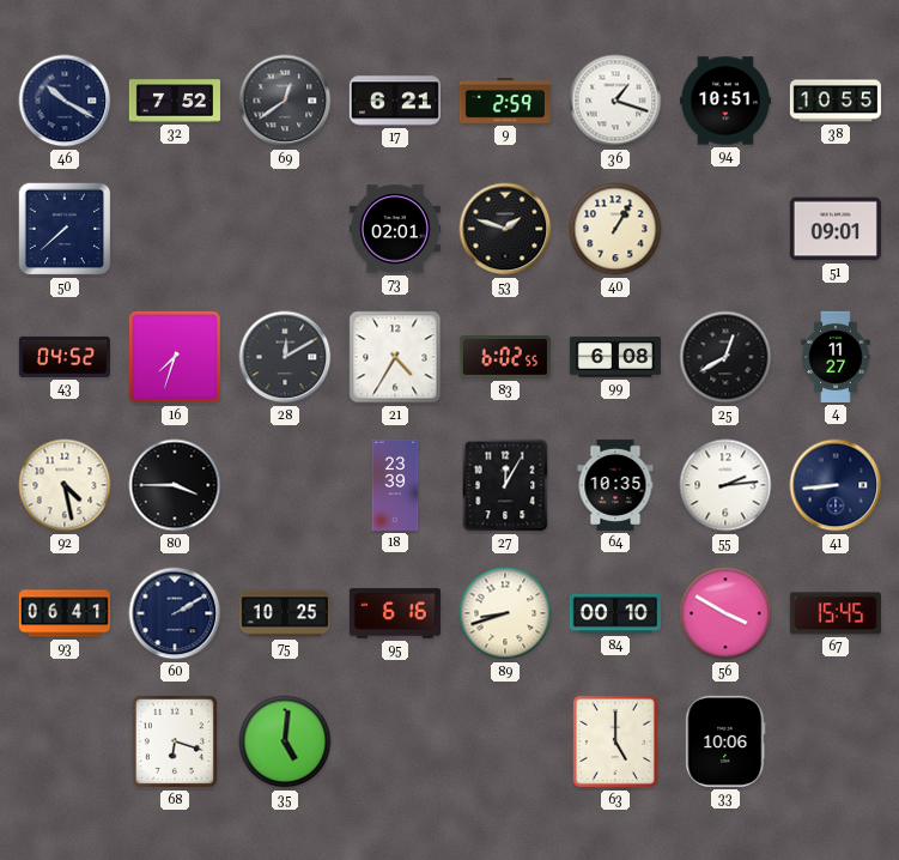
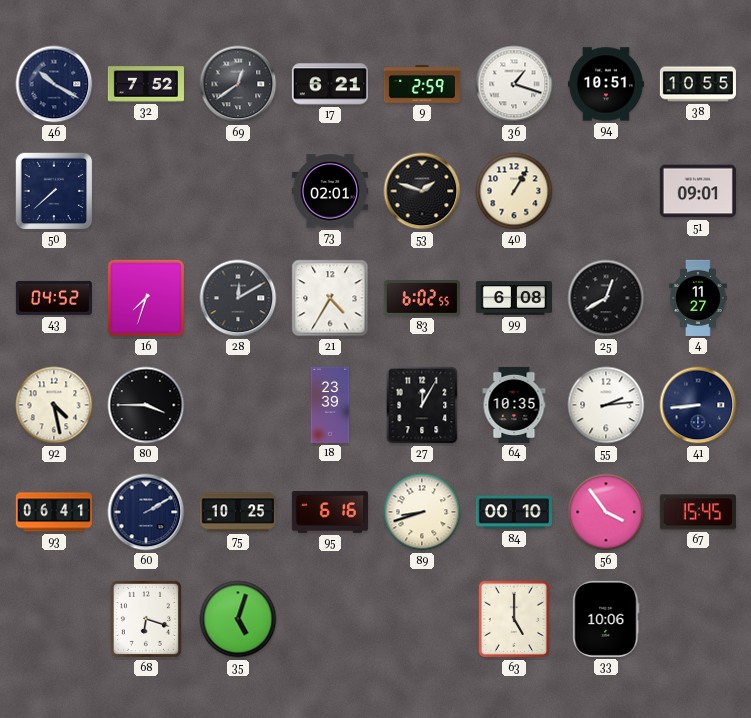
56: 3:50 -> 3:54 (606, 512)
35: 5:01 -> 5:03 (238, 619)
